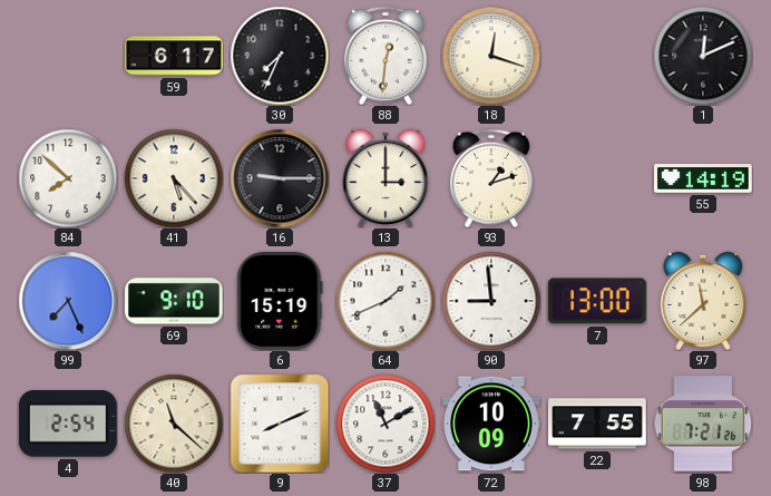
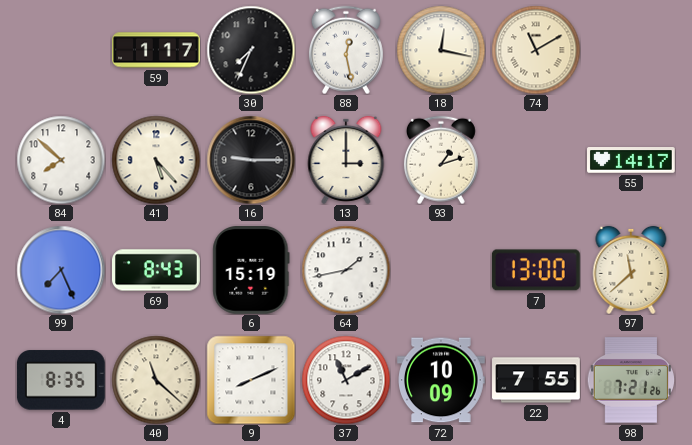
59: 6:17 -> 1:17 (157, 50)
88: 12:31 -> 12:28 (346, 50)
18: 12:18 -> 12:17 (441, 50)
74: none -> 11:10 (536, 50)
1: 12:11 -> none (703, 56)
55: 14:19 -> 14:17 (632, 160)
69: 9:10 -> 8:43 (157, 270)
64: 1:41 -> 1:43 (346, 270)
90: 8:59 -> none (491, 301)
4: 2:54 -> 8:35 (61, 380)
